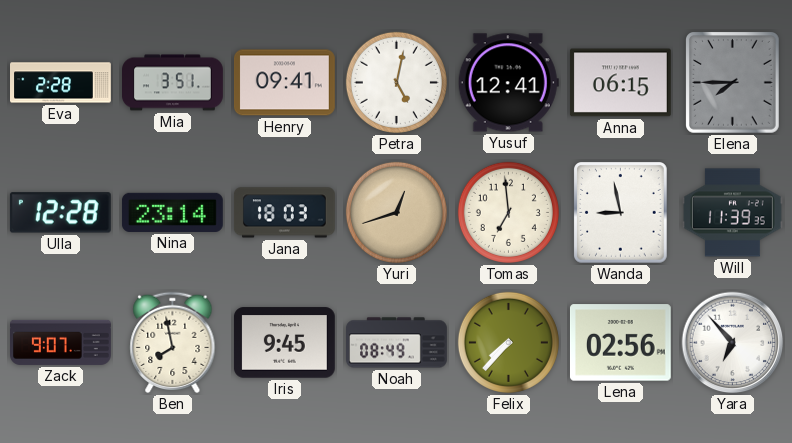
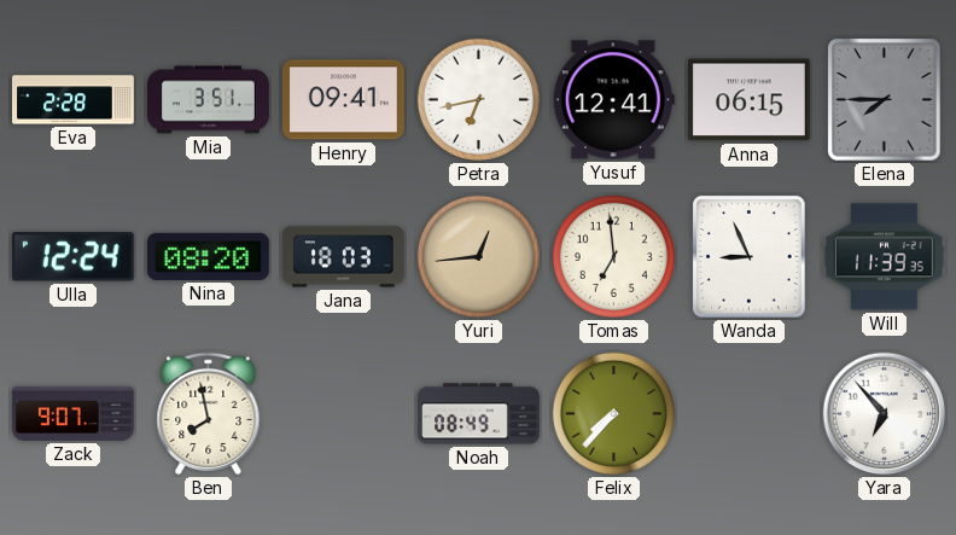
Petra: 5:02 -> 6:43 (478, 99)
Ulla: 12:28 -> 12:24 (72, 257)
Nina: 23:14 -> 08:20 (208, 256)
Yuri: 12:42 -> 12:44 (478, 256)
Wanda: 8:58 -> 8:56 (750, 257)
Iris: 9:45 -> none (284, 343)
Lena: 02:56 -> none (620, 343)
